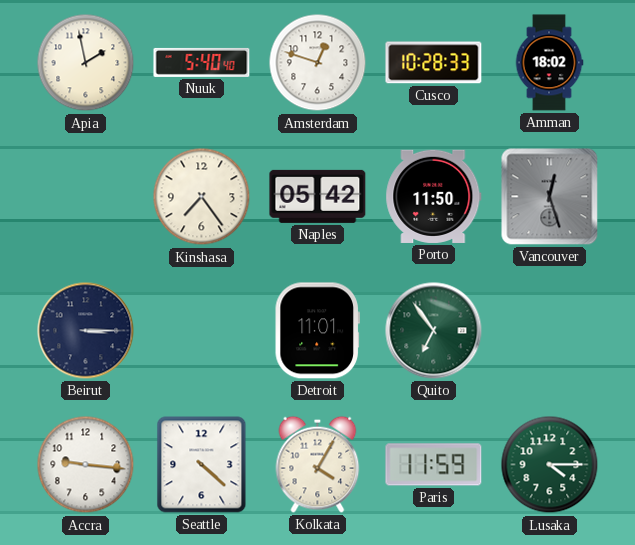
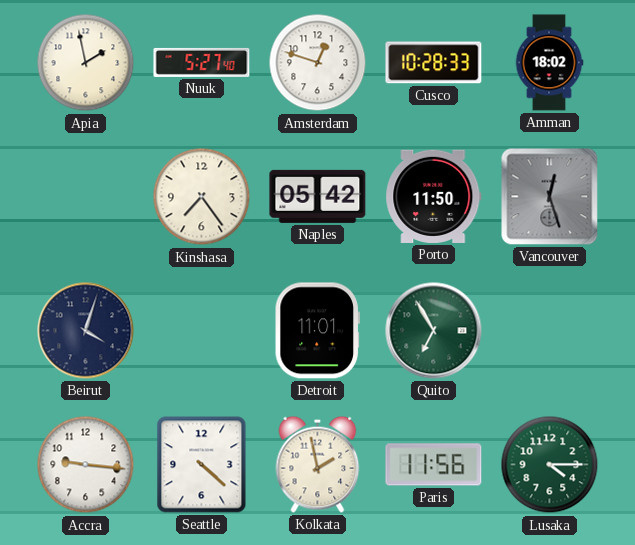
Nuuk: 5:40 -> 5:27 (202, 62)
Beirut: 3:15 -> 4:03 (86, 331)
Quito: 6:54 -> 6:55 (434, 331)
Kolkata: 4:05 -> 1:58 (318, 464)
Paris: 11:59 -> 11:56 (434, 465)
